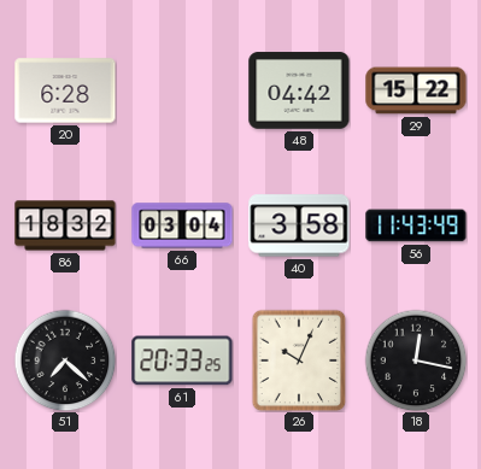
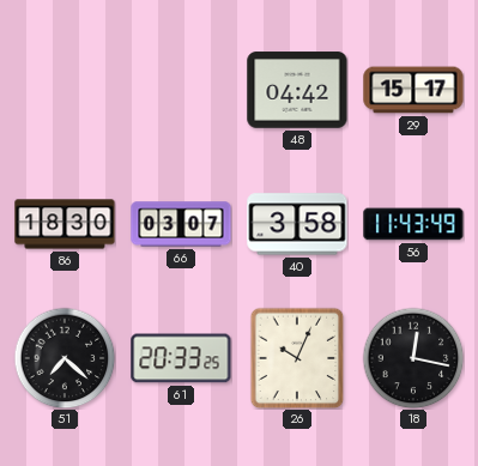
20: 6:28 -> none (65, 90)
29: 15:22 -> 15:17 (413, 90)
86: 18:32 -> 18:30 (65, 224)
66: 03:04 -> 03:07 (181, 224)
